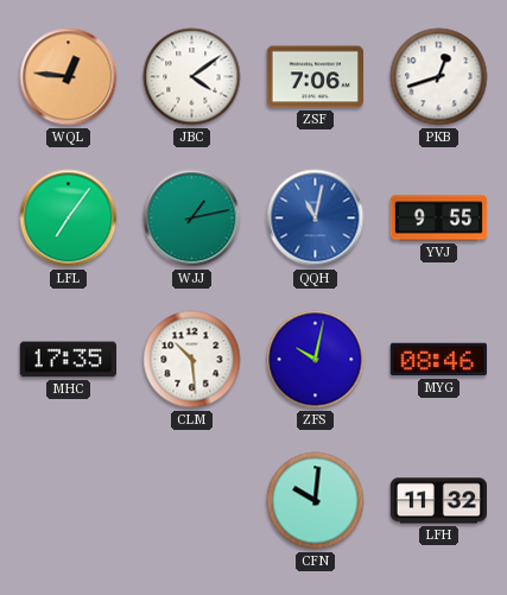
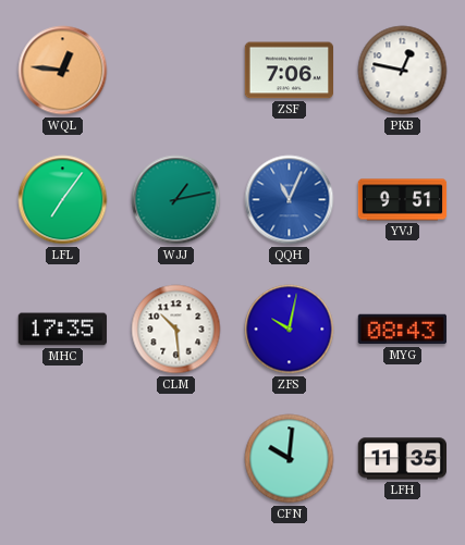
JBC: 4:09 -> none (192, 77)
PKB: 12:42 -> 12:47 (403, 71)
QQH: 11:02 -> 11:04 (290, 200)
YVJ: 9:55 -> 9:51 (403, 200)
MYG: 08:46 -> 08:43 (402, 330)
LFH: 11:32 -> 11:35 (402, 459)
